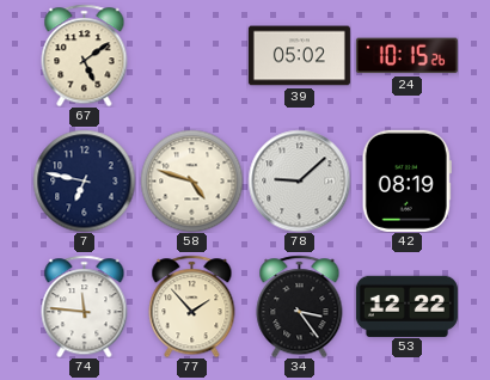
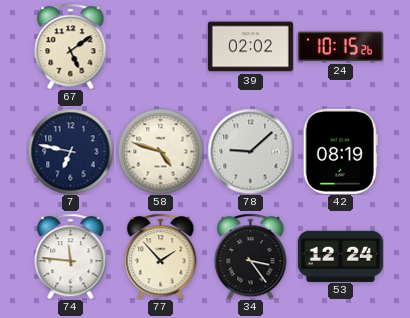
39: 05:02 -> 02:02 (250, 47)
53: 12:22 -> 12:24 (340, 256)
